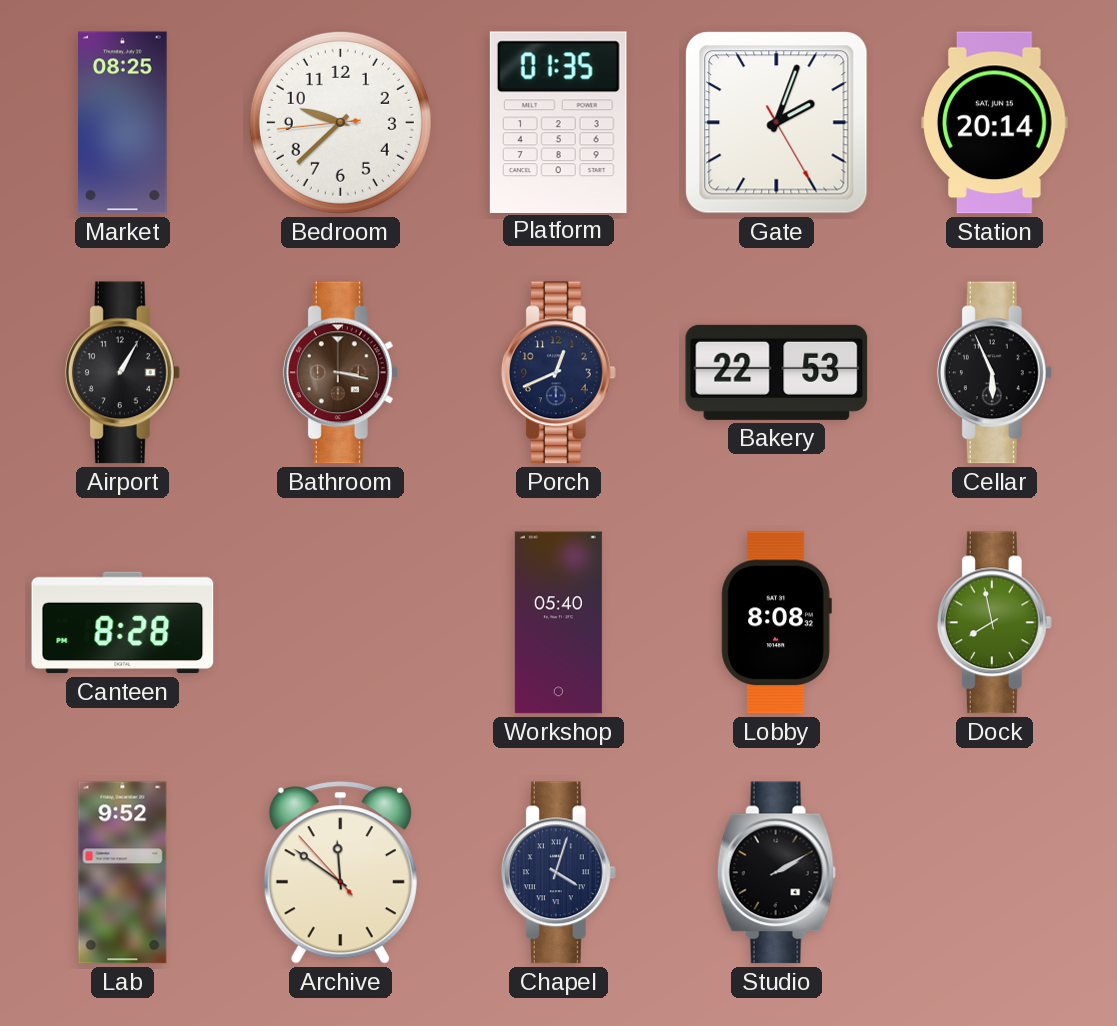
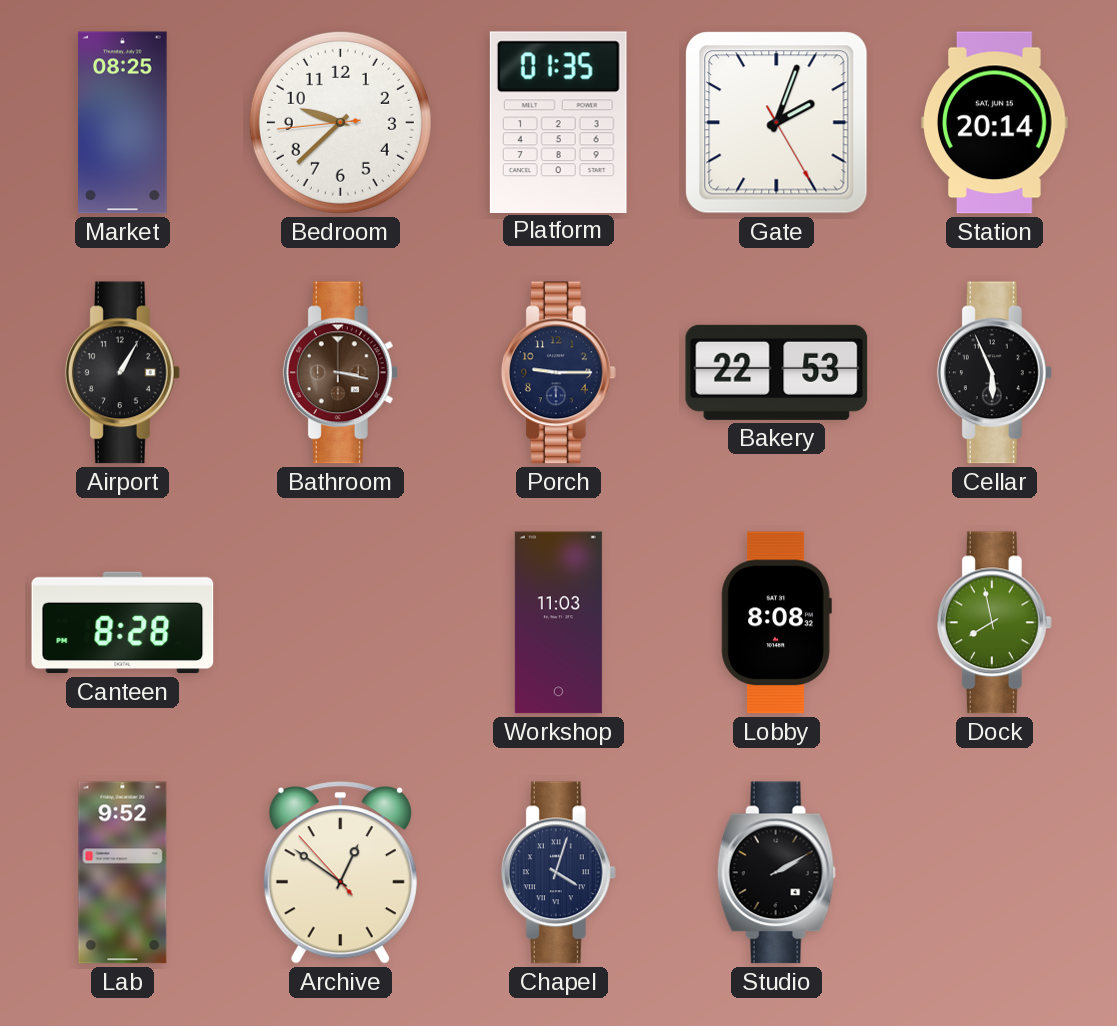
Porch: 12:41 -> 9:15 (558, 373)
Workshop: 05:40 -> 11:03 (558, 623)
Archive: 11:50 -> 12:50 (340, 873)
